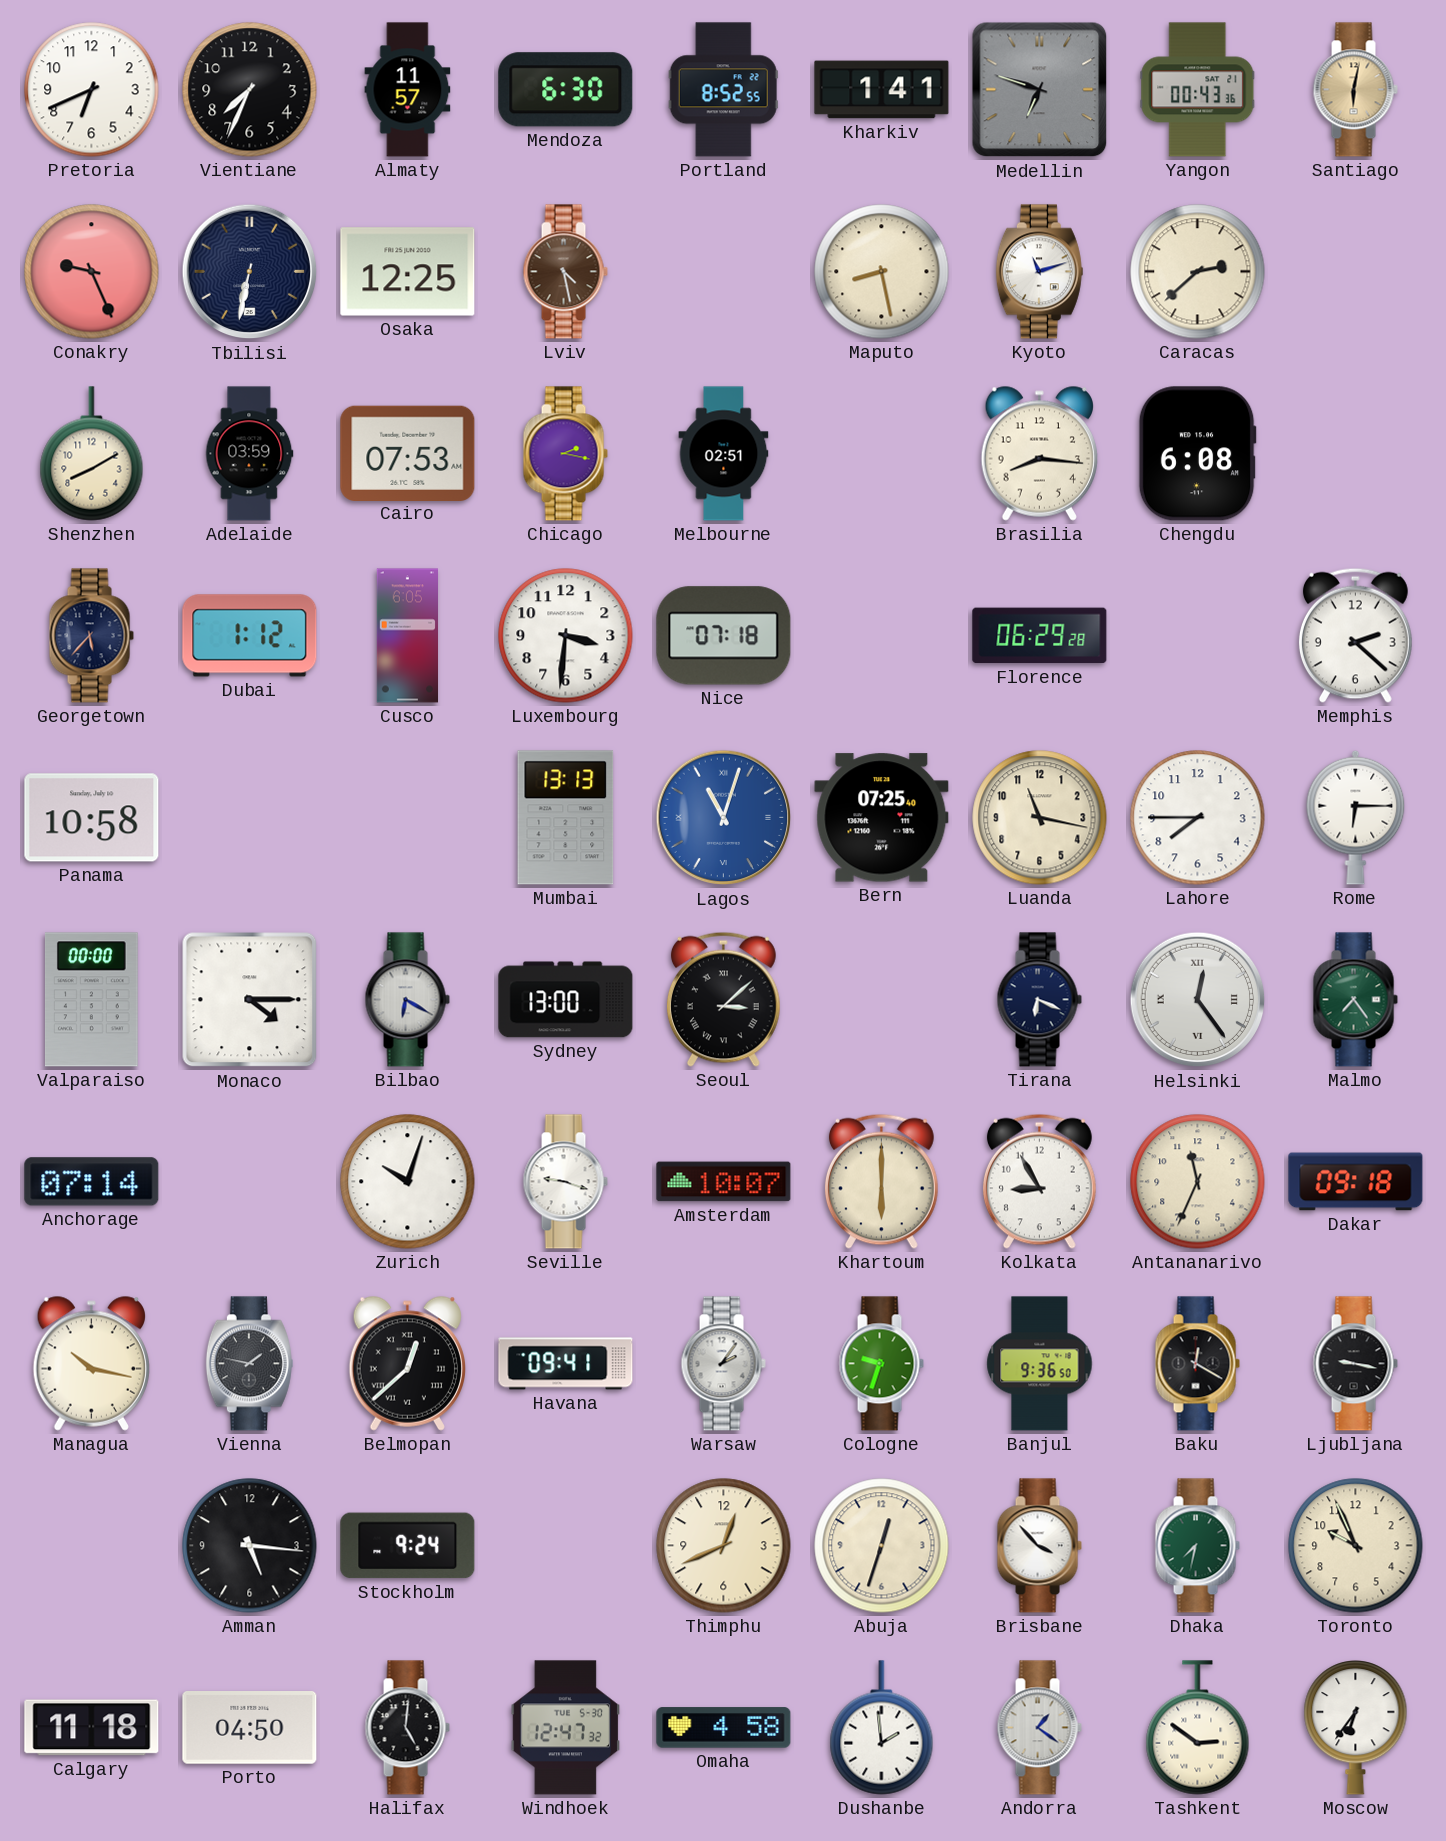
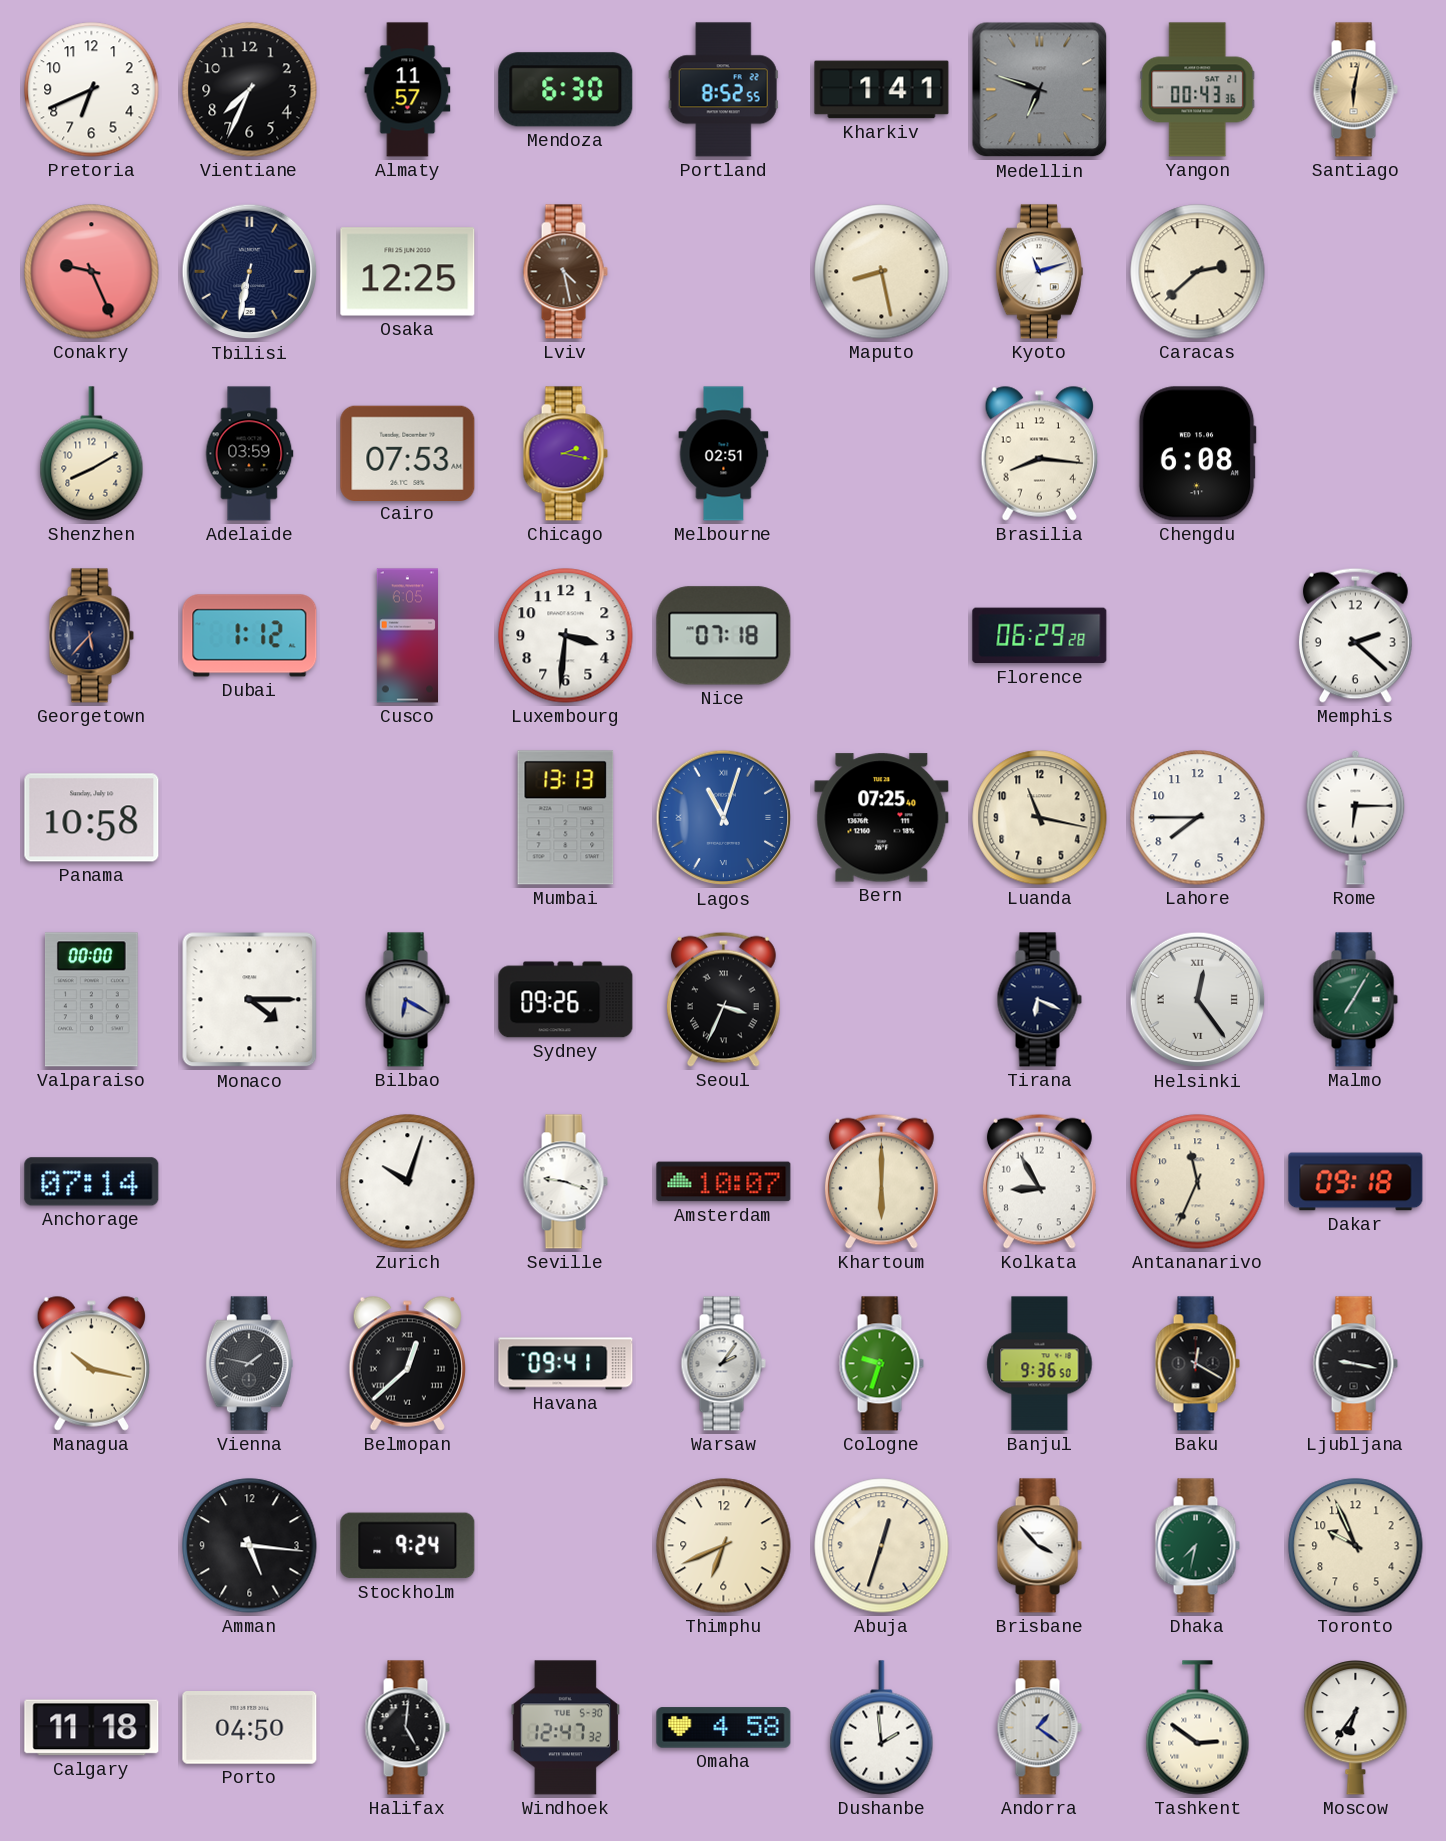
Sydney: 13:00 -> 09:26 (566, 1000)
Seoul: 3:08 -> 3:34 (723, 999)
Malmo: 7:24 -> 7:05 (1355, 1000)
Thimphu: 12:41 -> 6:41 (724, 1546)
